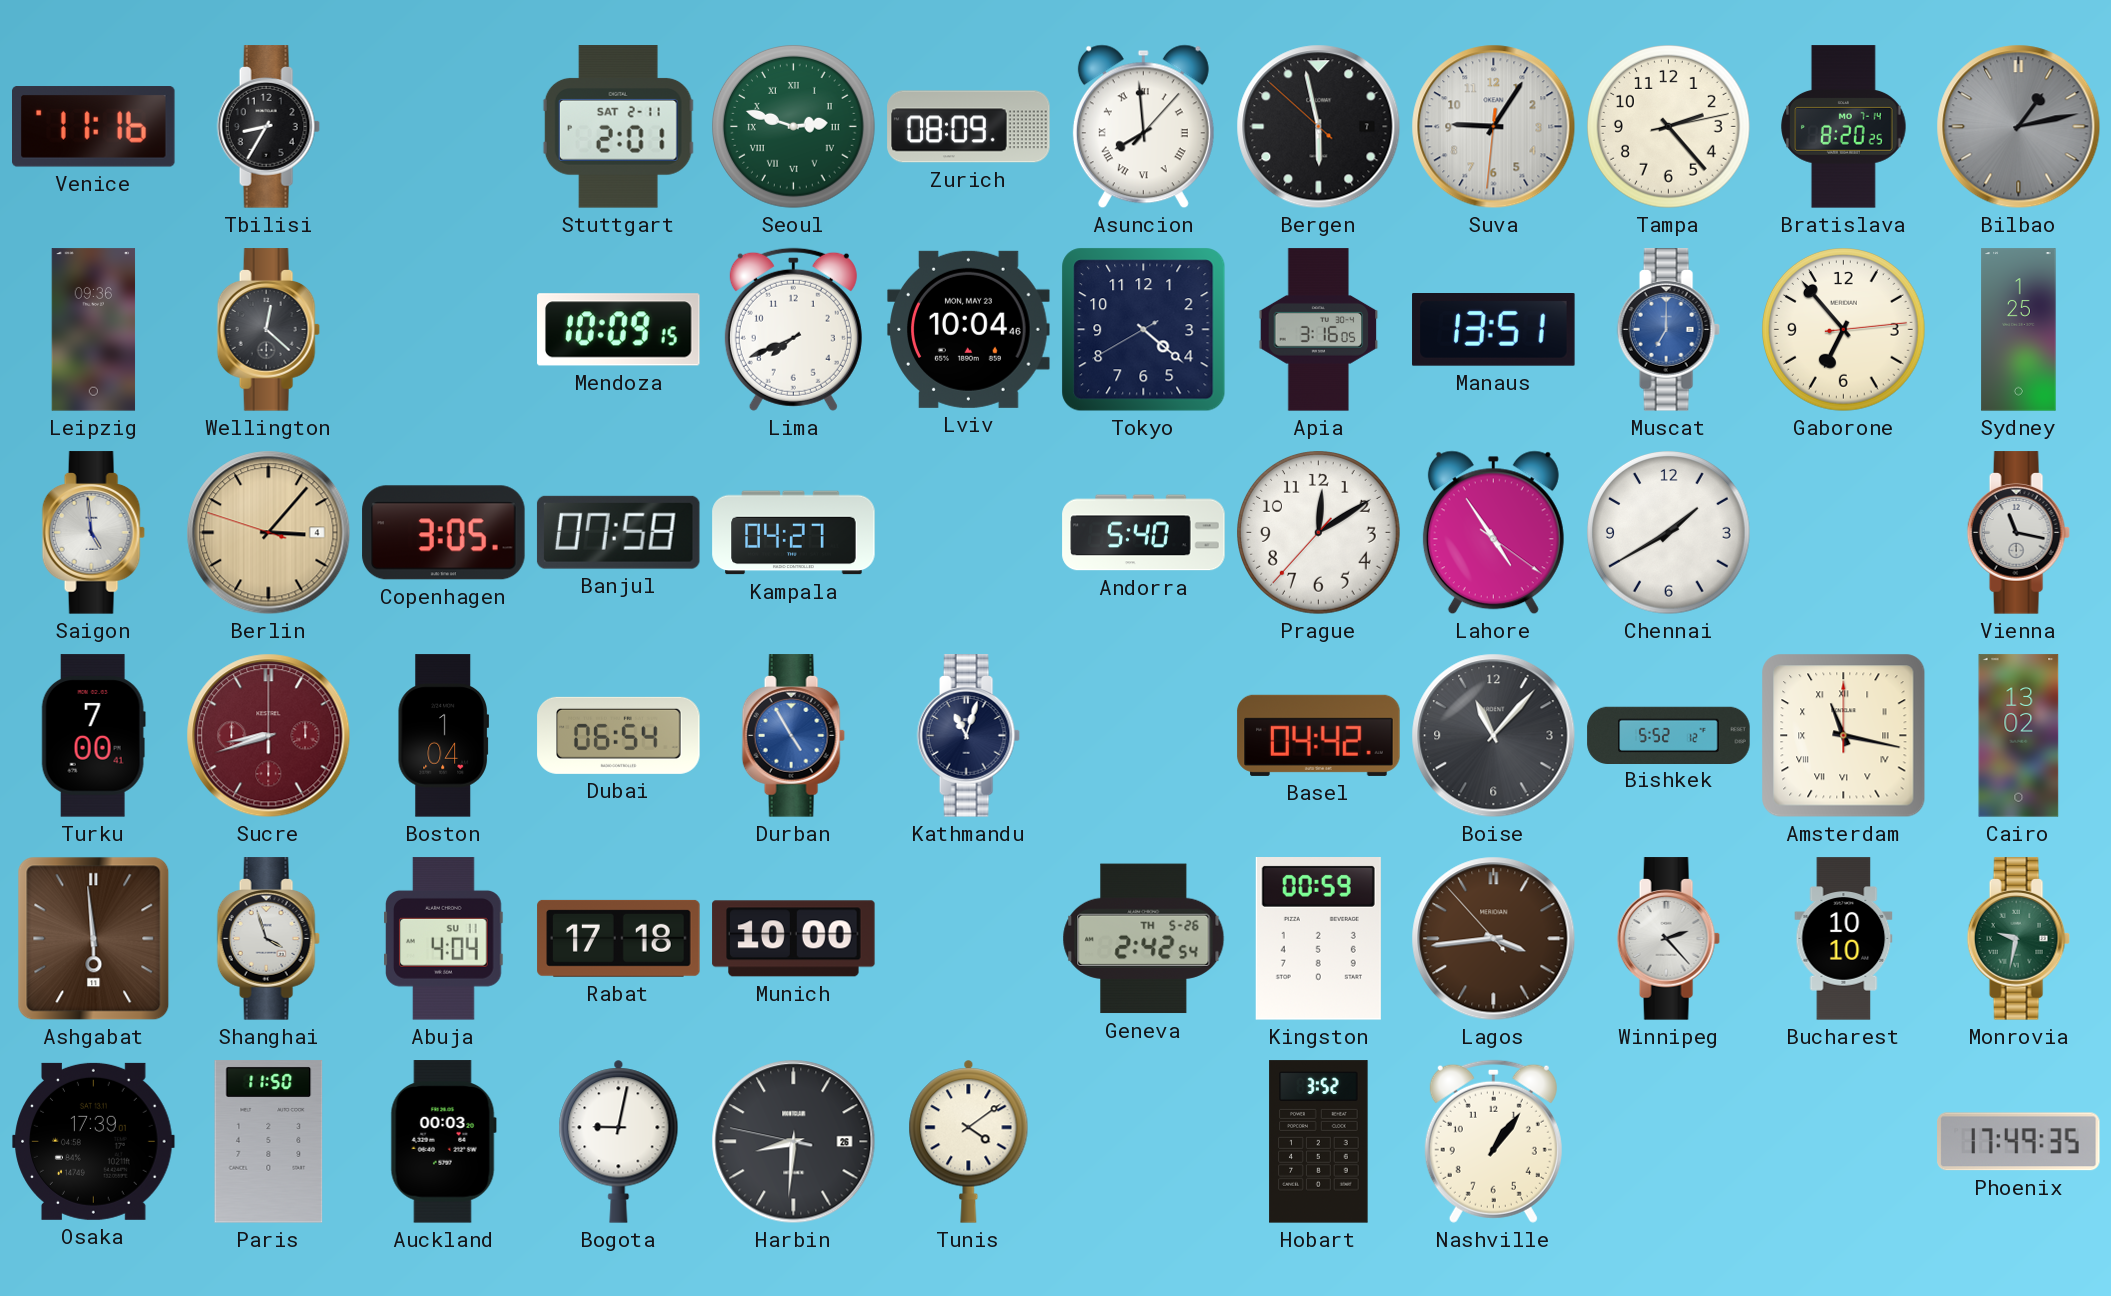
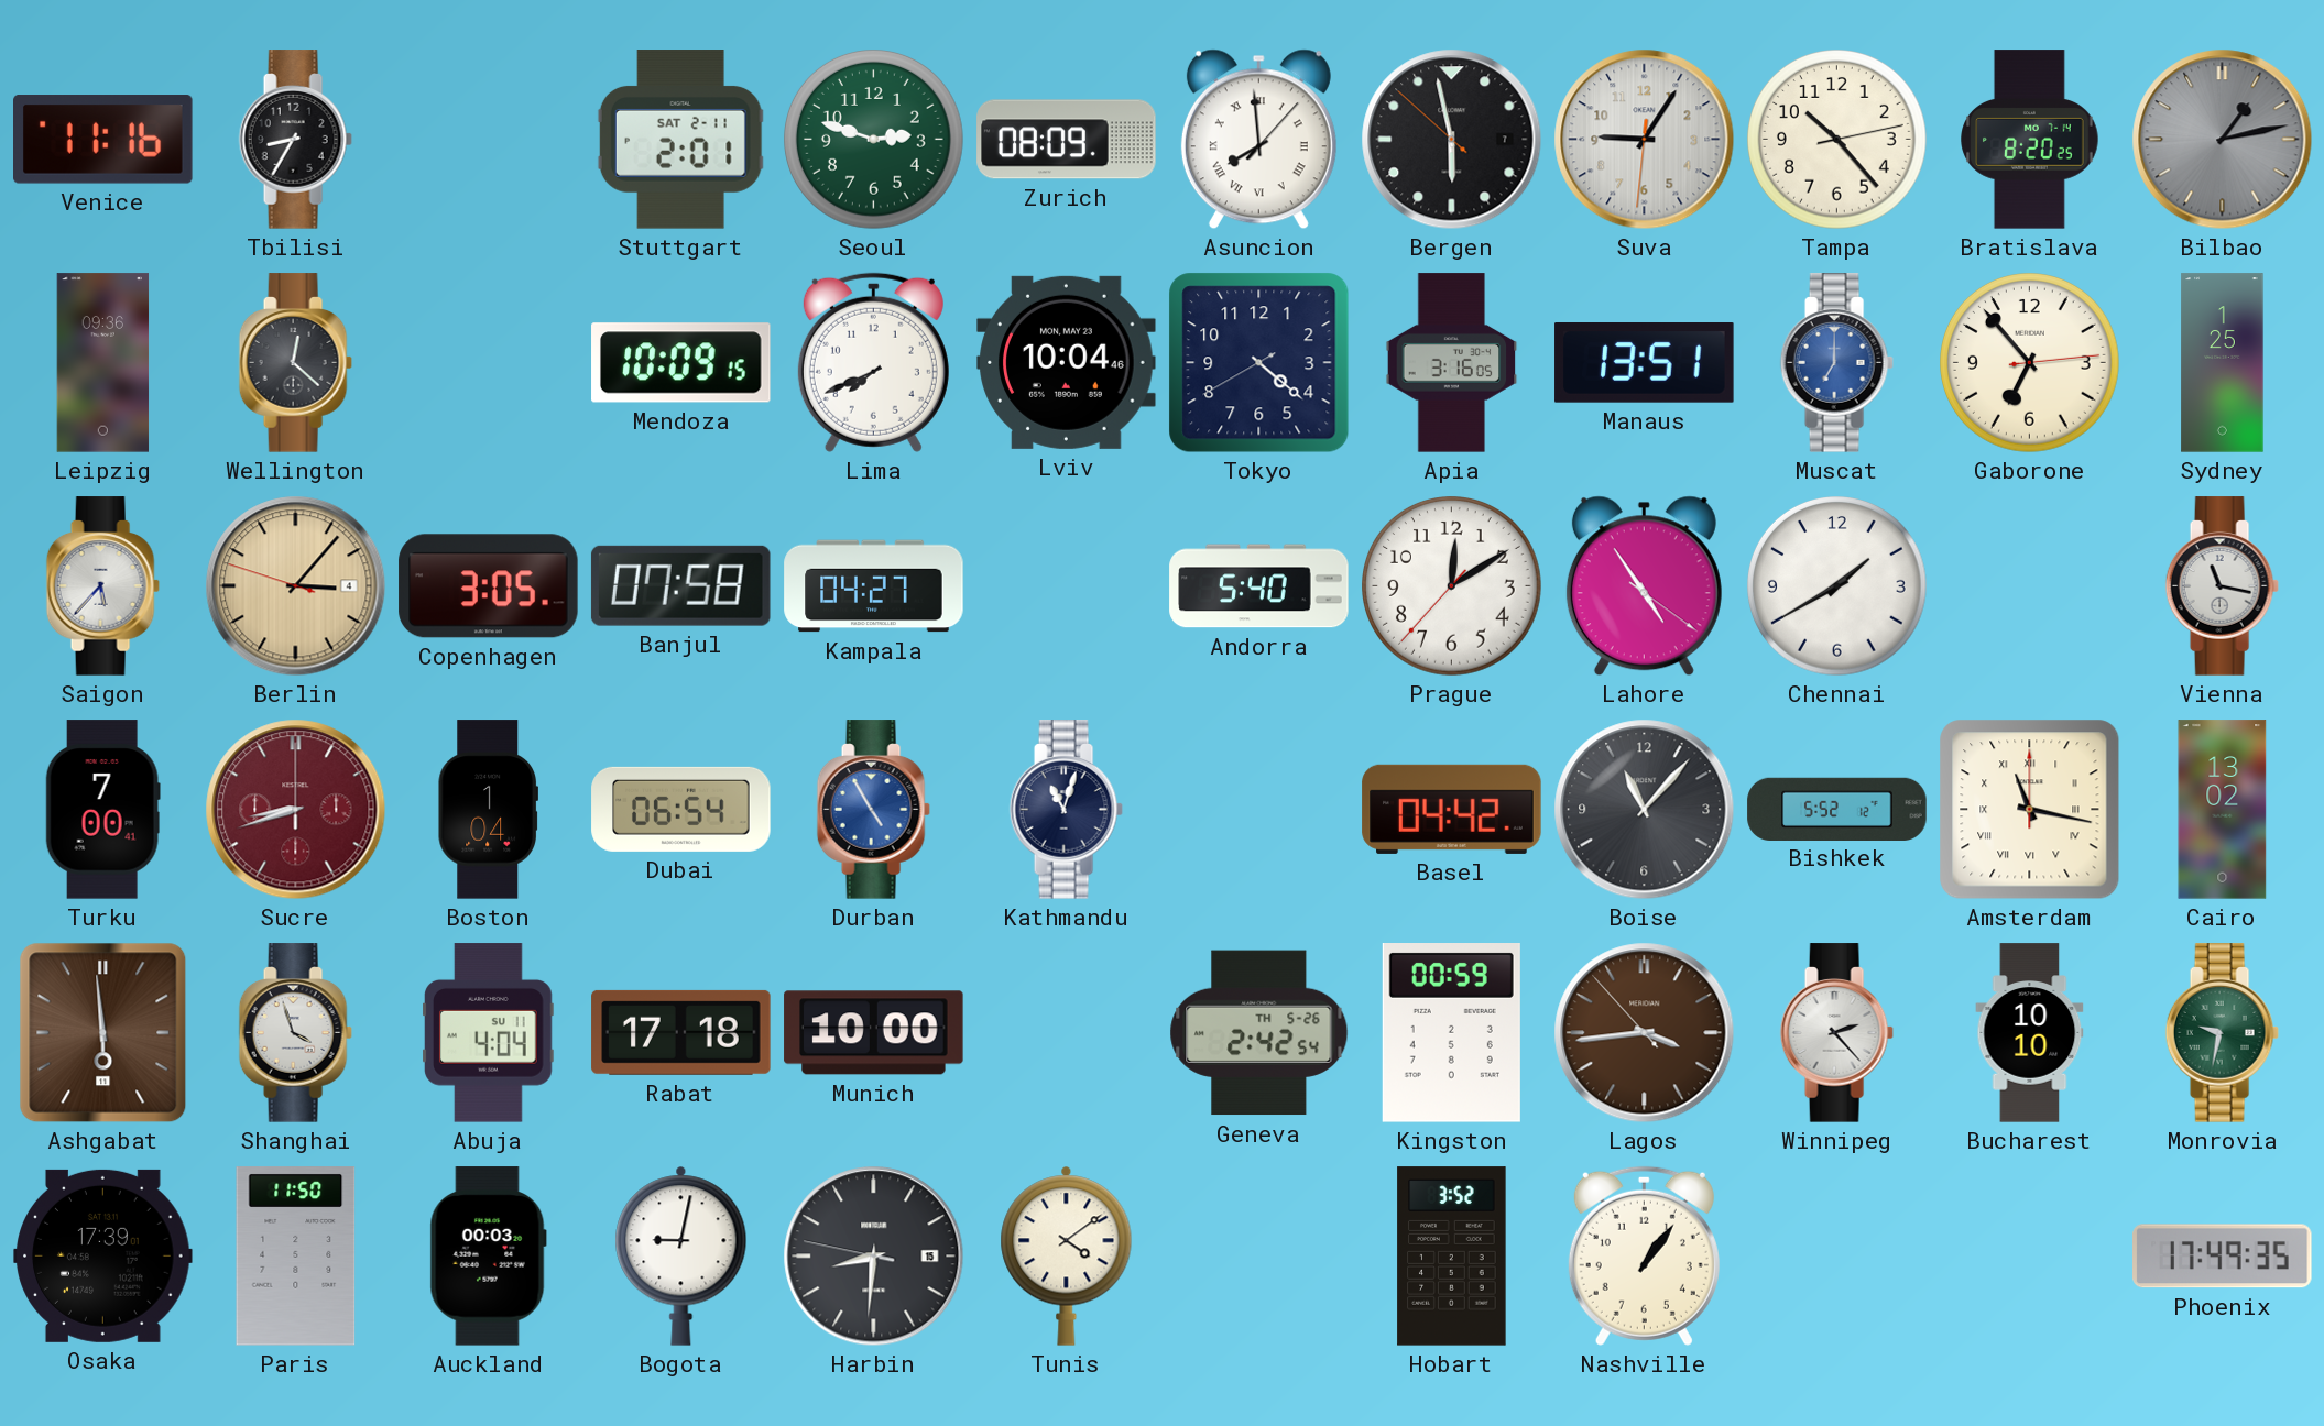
Seoul numerals: Roman -> Arabic (874, 140)
Tampa: 2:23 -> 10:23 (1837, 140)
Saigon: 4:59 -> 5:37 (102, 586)
Harbin date: 26 -> 15 (874, 1257)
